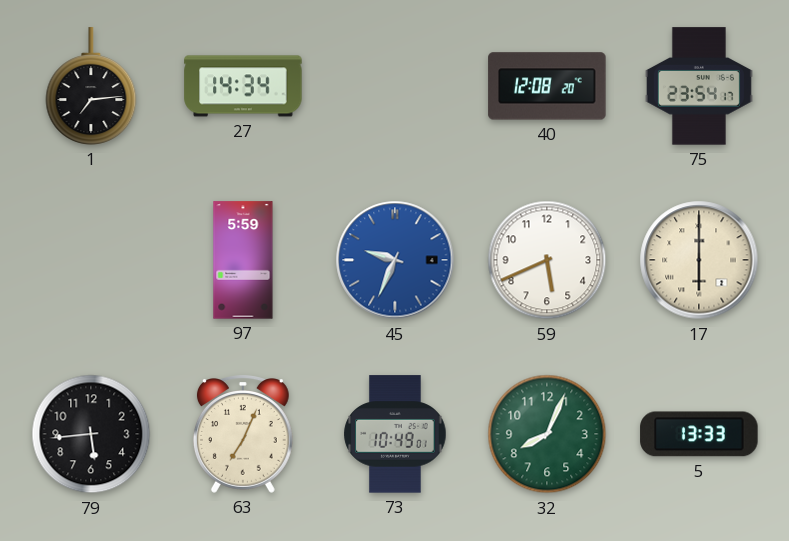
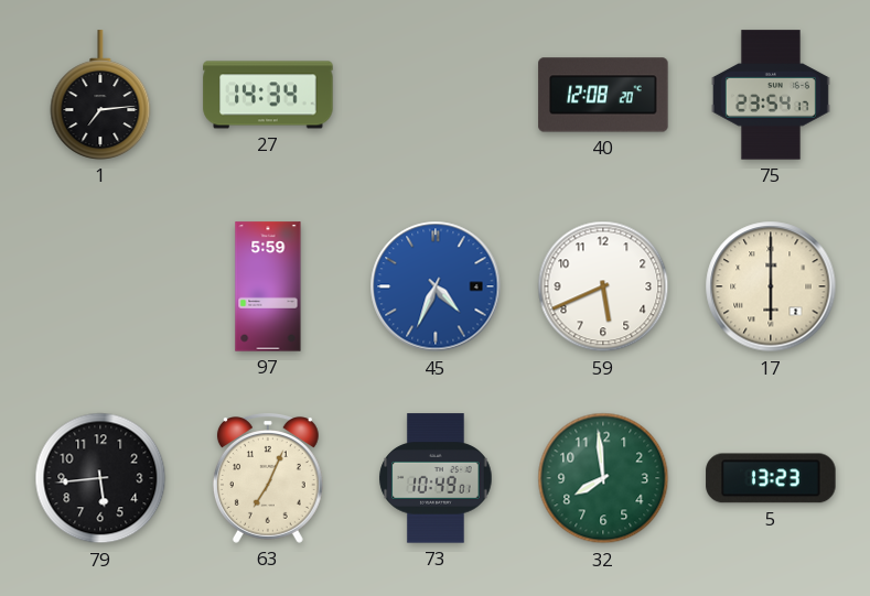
45: 9:34 -> 4:34 (436, 286)
32: 8:04 -> 7:59 (603, 478)
5: 13:33 -> 13:23 (771, 478)
